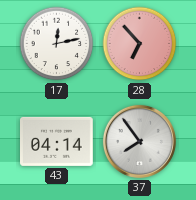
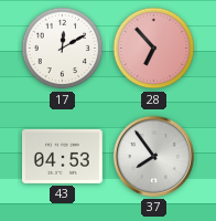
17: 12:13 -> 12:10 (63, 49)
43: 04:14 -> 04:53 (63, 156)
